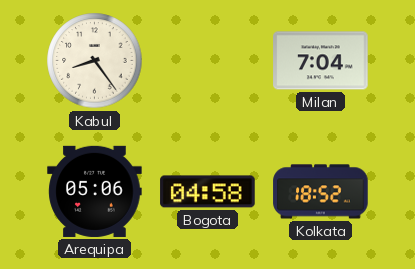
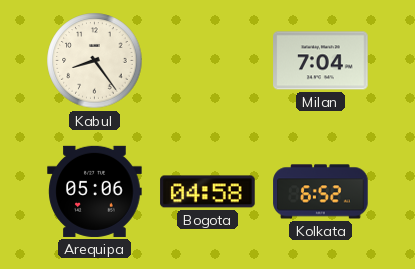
Kolkata: 18:52 -> 6:52 (321, 192)
